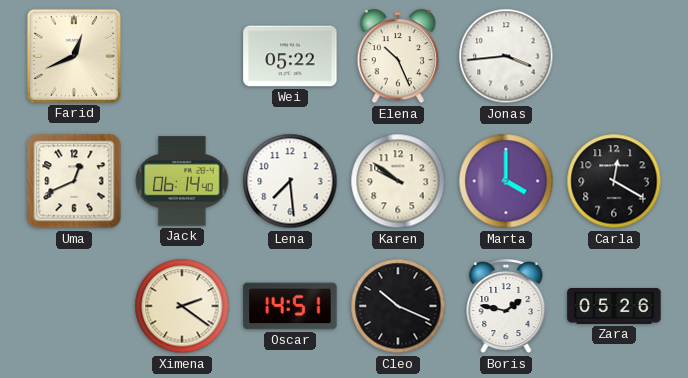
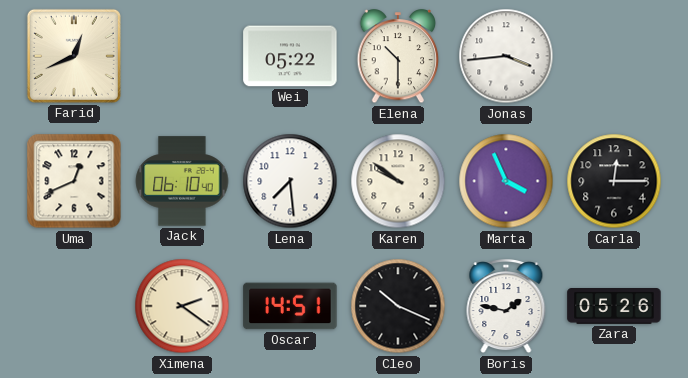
Elena: 10:26 -> 10:30 (398, 57)
Jack: 06:14 -> 06:10 (182, 181)
Marta: 4:00 -> 3:56 (506, 181)
Carla: 12:20 -> 12:15 (614, 181)
